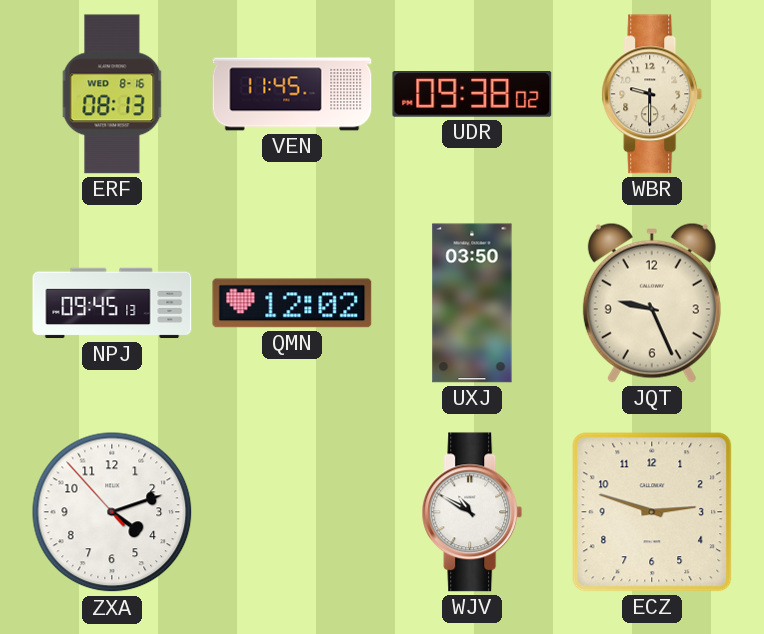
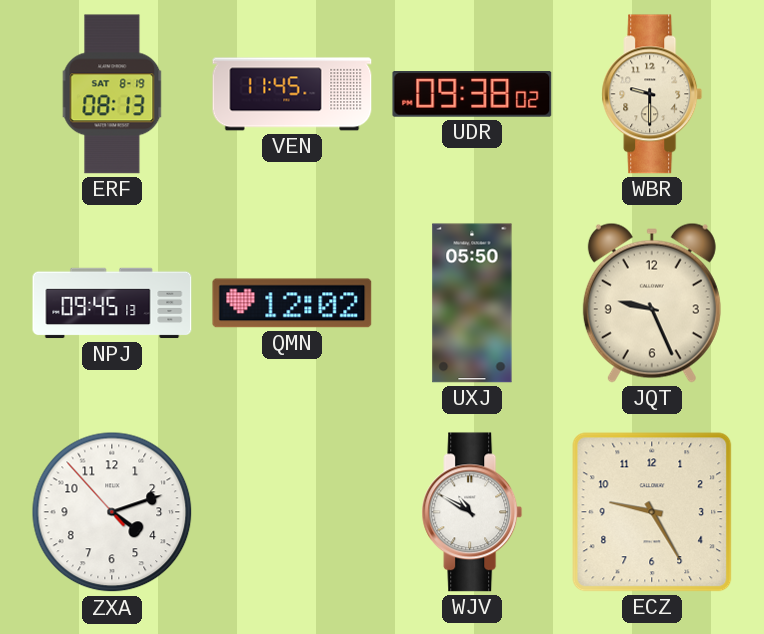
ERF date: WED 8-16 -> SAT 8-19 (112, 94)
UXJ: 03:50 -> 05:50 (472, 303)
ECZ: 2:48 -> 9:25 (652, 512)
